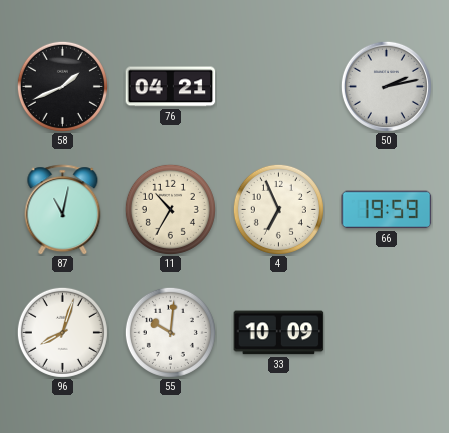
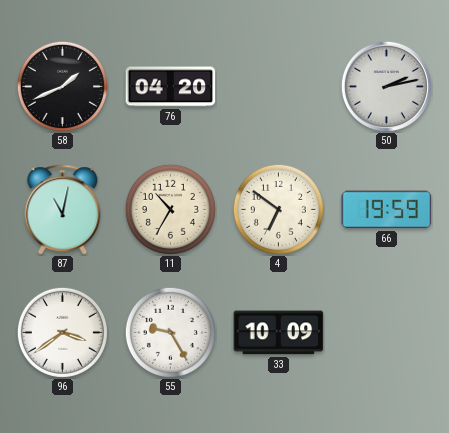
76: 04:21 -> 04:20 (171, 87)
4: 6:56 -> 6:51 (278, 209)
96: 8:03 -> 3:39 (62, 332)
55: 10:01 -> 9:25 (170, 332)
